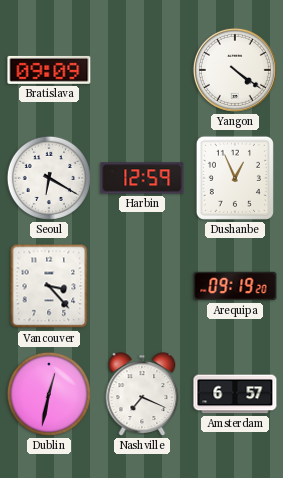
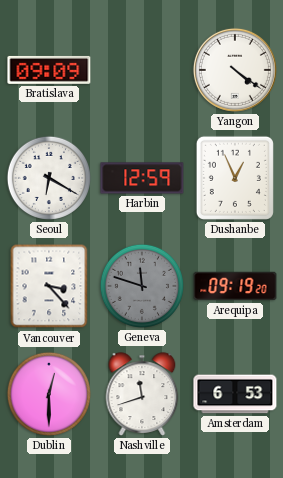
Geneva: none -> 11:48 (142, 286)
Dublin: 12:32 -> 12:30 (49, 394)
Nashville: 7:19 -> 11:42 (142, 394)
Amsterdam: 6:57 -> 6:53 (235, 394)
